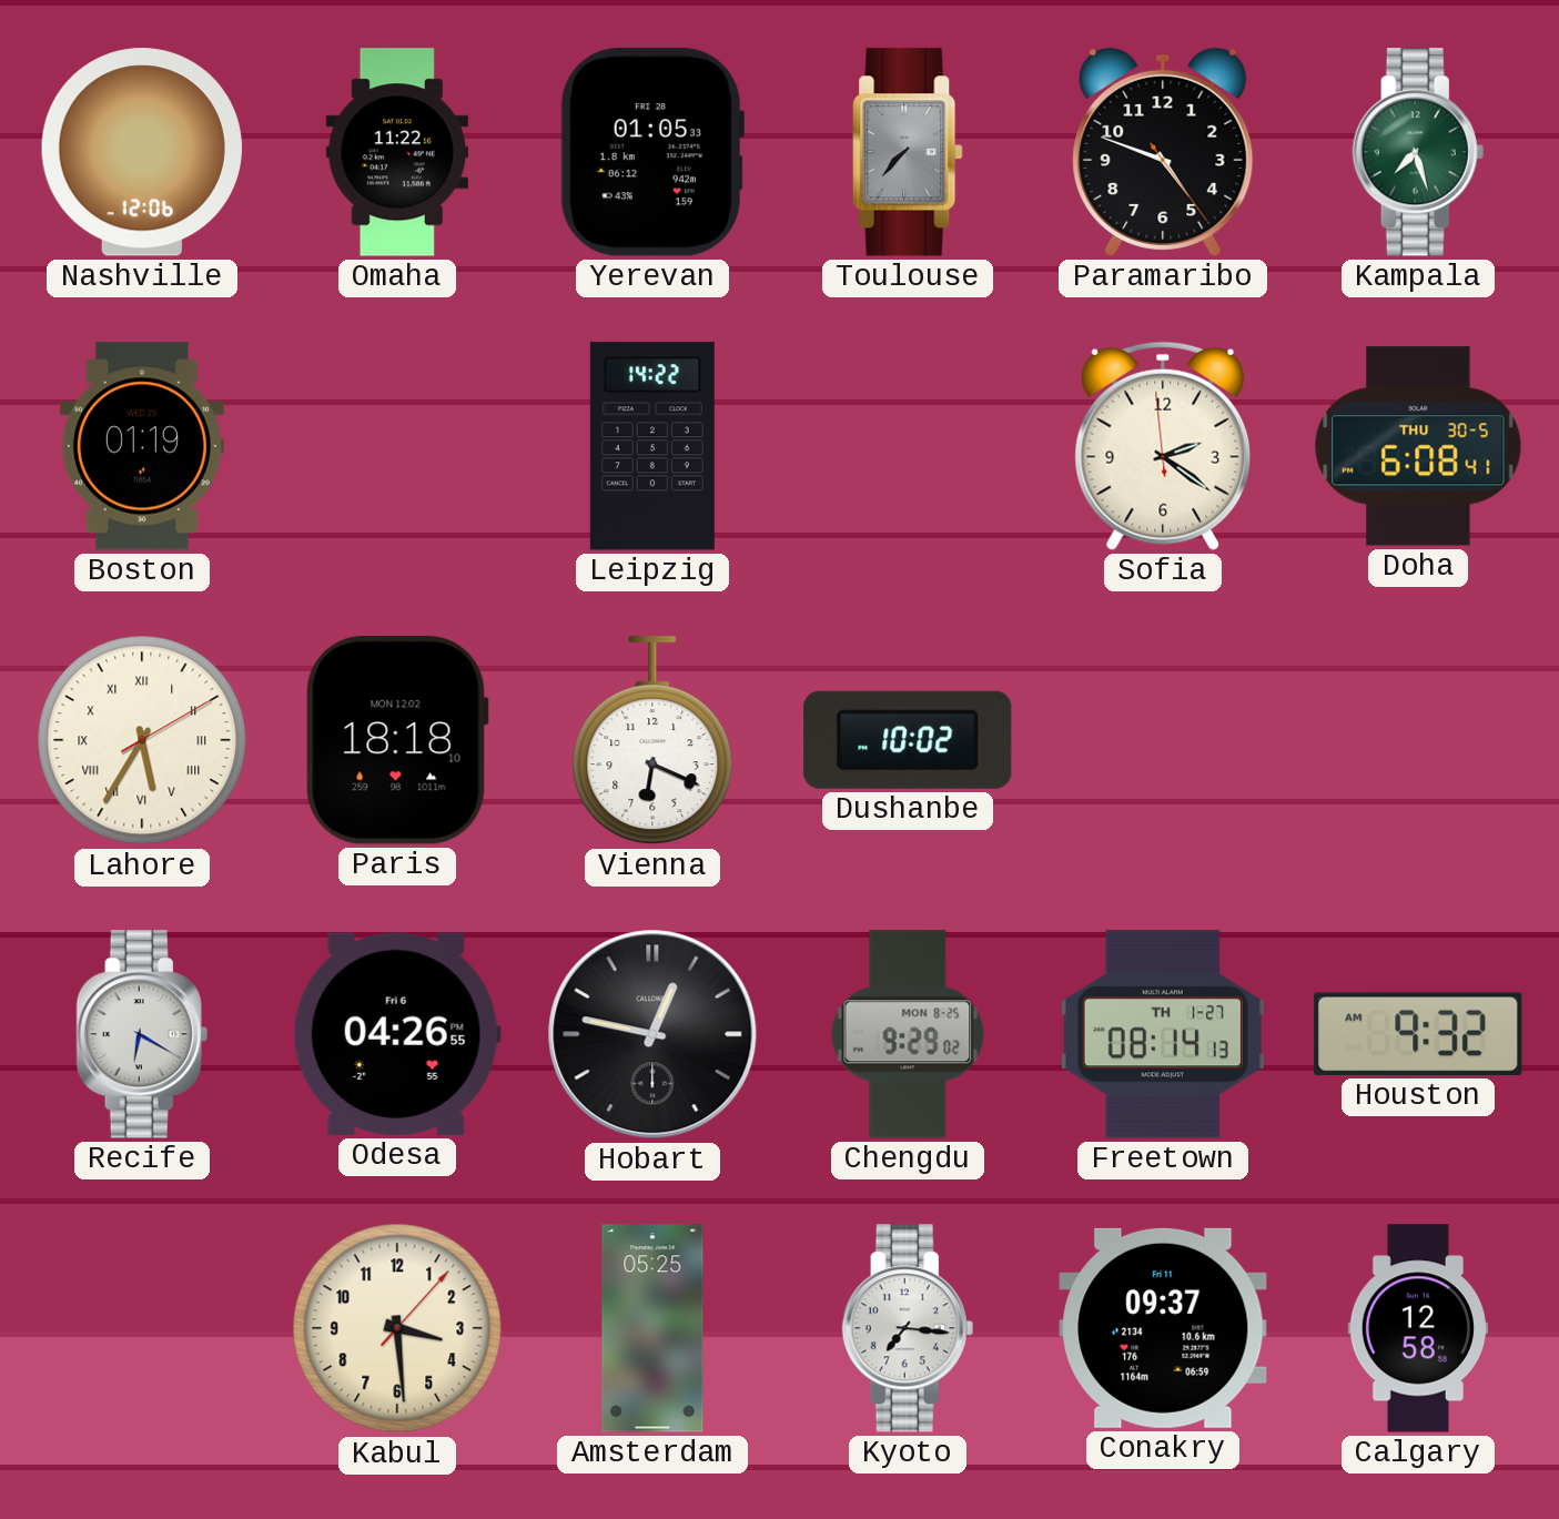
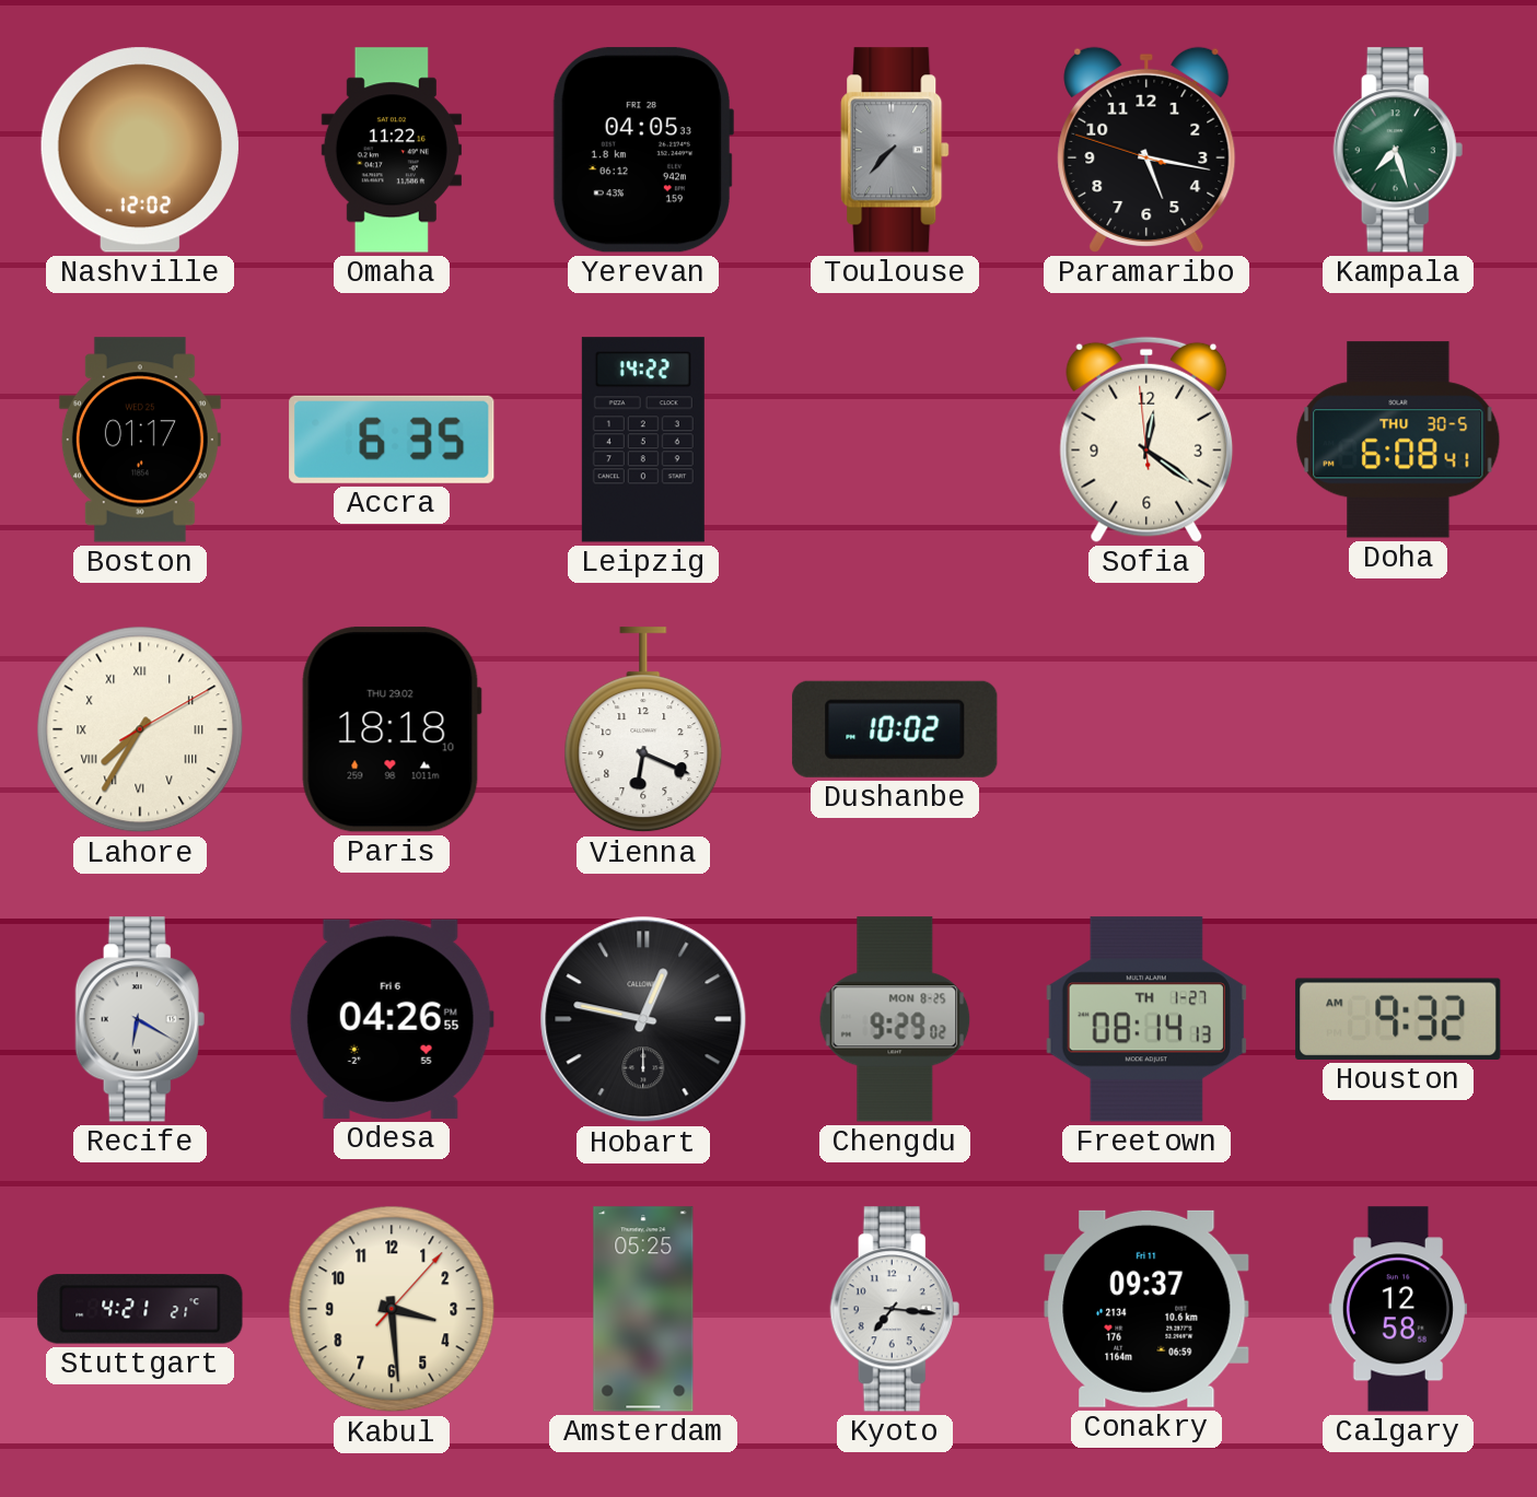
Nashville: 12:06 -> 12:02 (140, 150)
Yerevan: 01:05 -> 04:05 (642, 150)
Paramaribo: 4:48 -> 5:16 (1146, 150)
Boston: 01:19 -> 01:17 (140, 440)
Accra: none -> 6:35 (392, 440)
Sofia: 2:20 -> 12:20 (1146, 440)
Lahore: 5:35 -> 7:35 (140, 729)
Paris date: MON 12.02 -> THU 29.02 (392, 729)
Stuttgart: none -> 4:21 (140, 1309)
